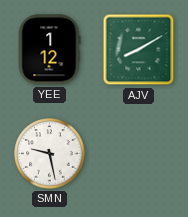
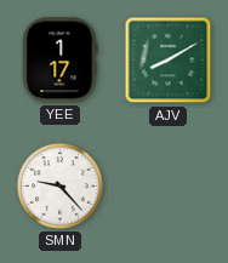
YEE: 1:12 -> 1:17 (59, 61)
SMN: 9:28 -> 9:23 (61, 187)
